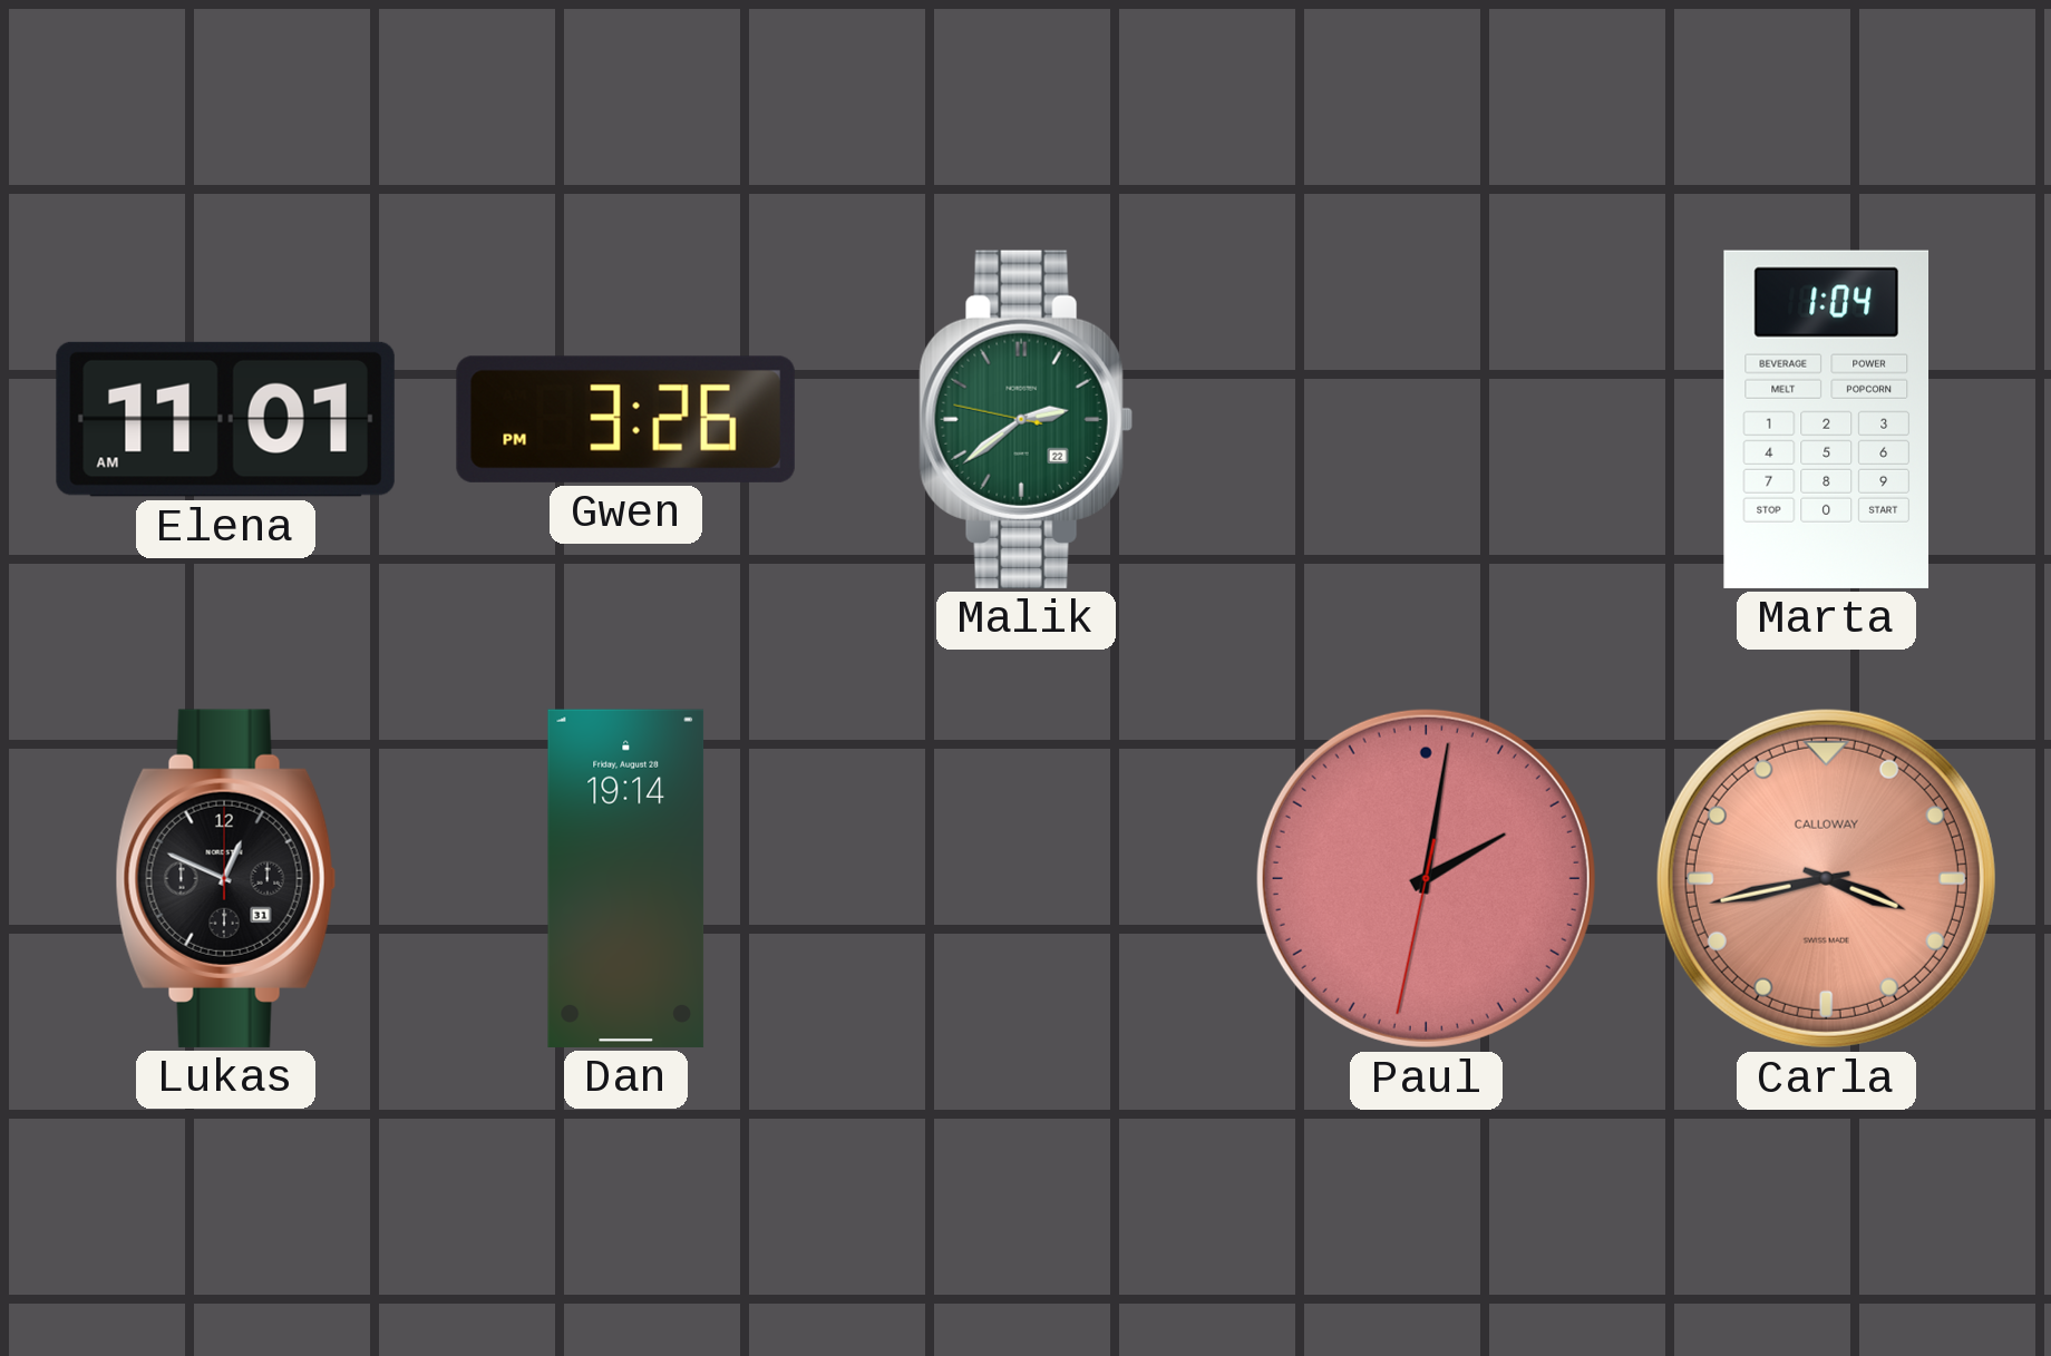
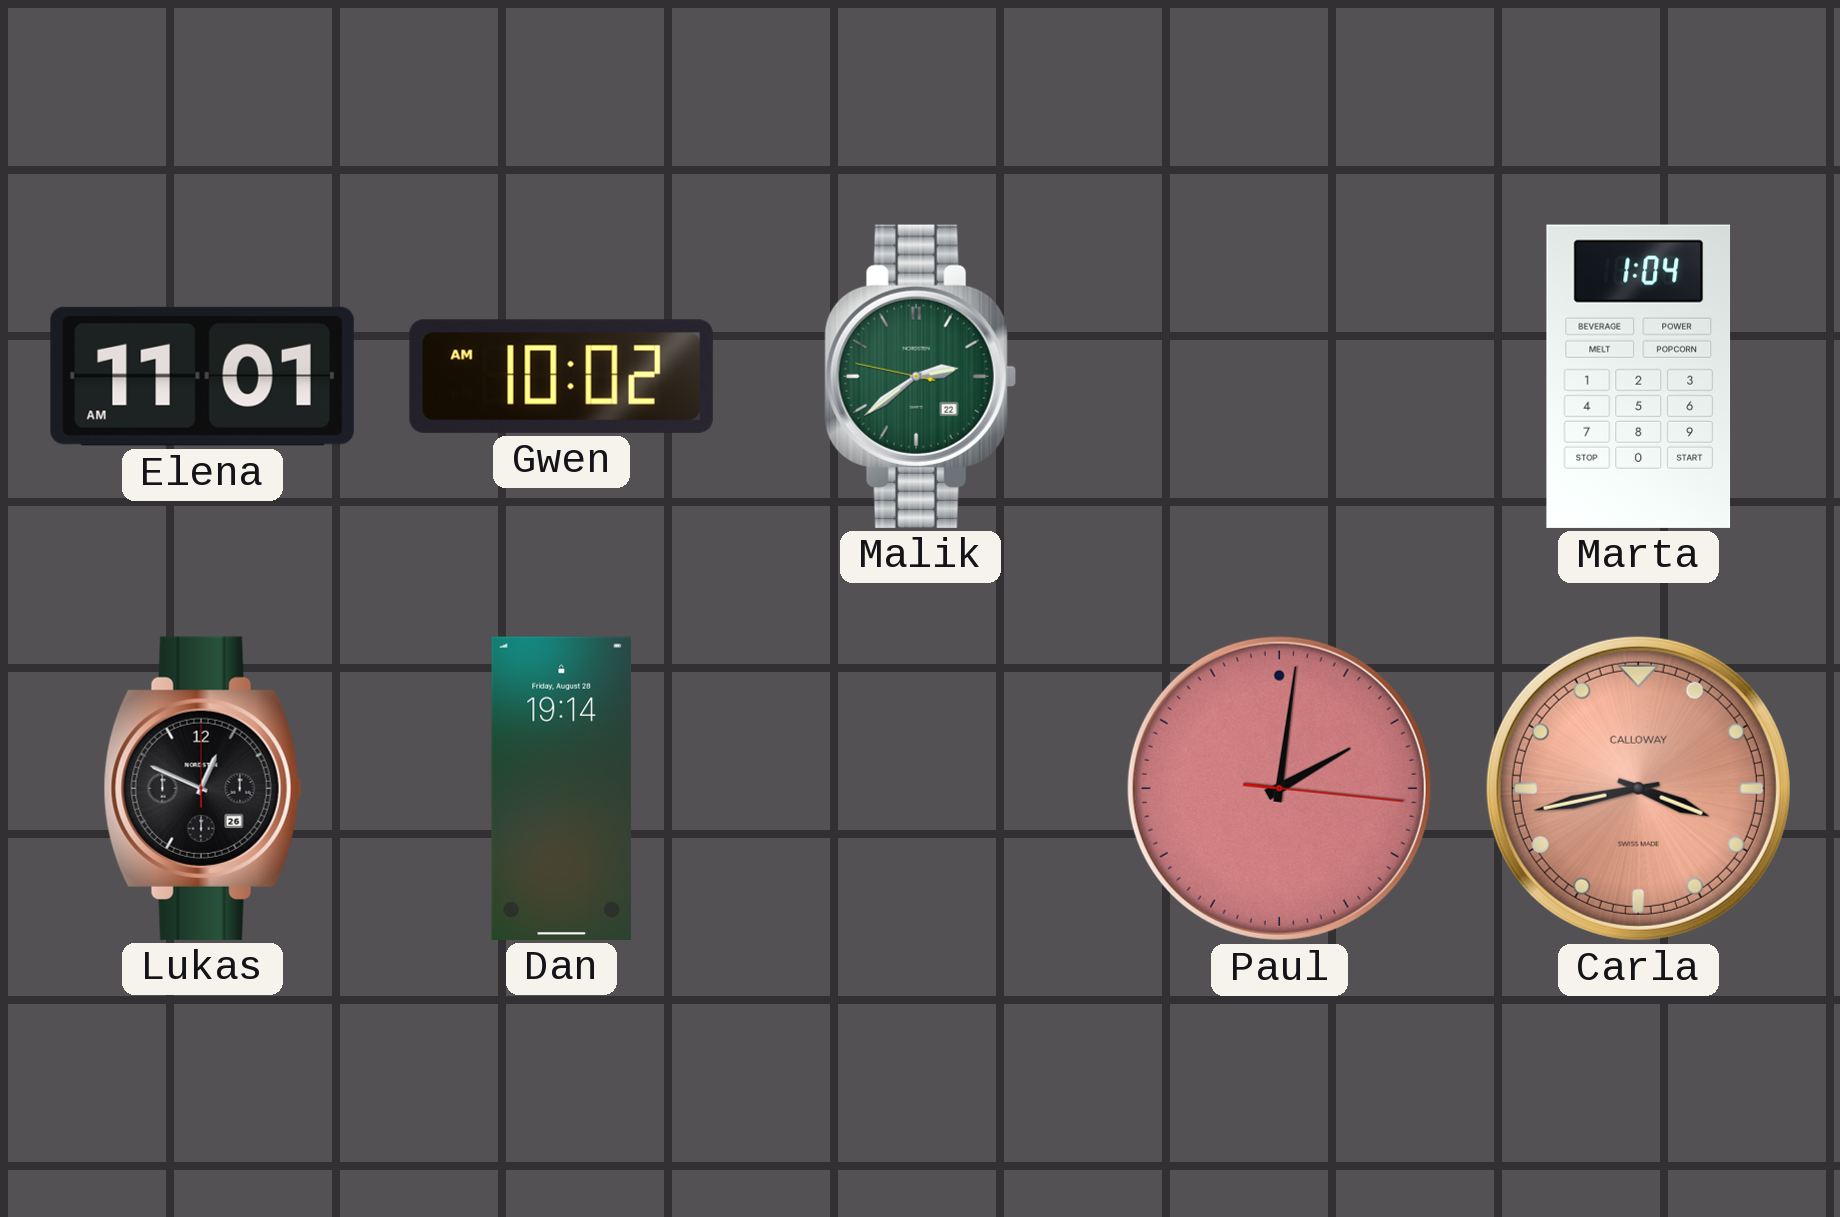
Gwen: 3:26 -> 10:02 (561, 376)
Lukas date: 31 -> 26 (202, 788)
Paul: 2:01:32 -> 2:01:16 (1279, 788)
